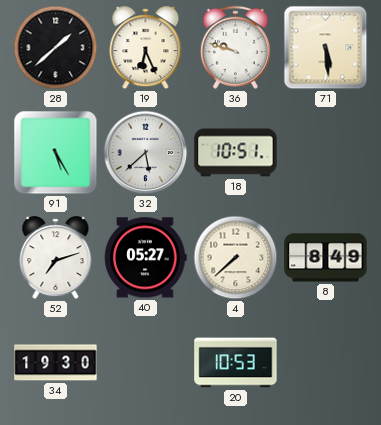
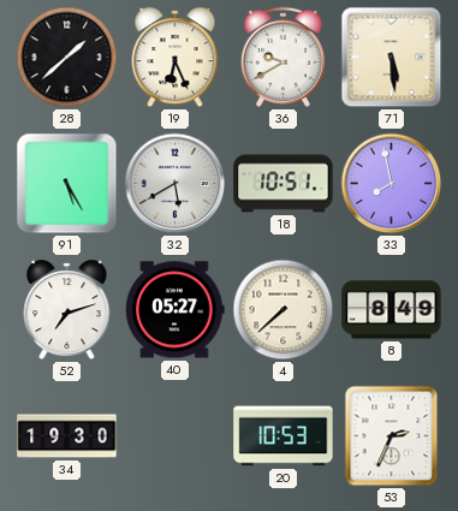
36: 9:48 -> 9:40 (282, 57)
32: 5:38 -> 5:40 (176, 184)
33: none -> 7:58 (392, 184)
53: none -> 2:34 (392, 436)
